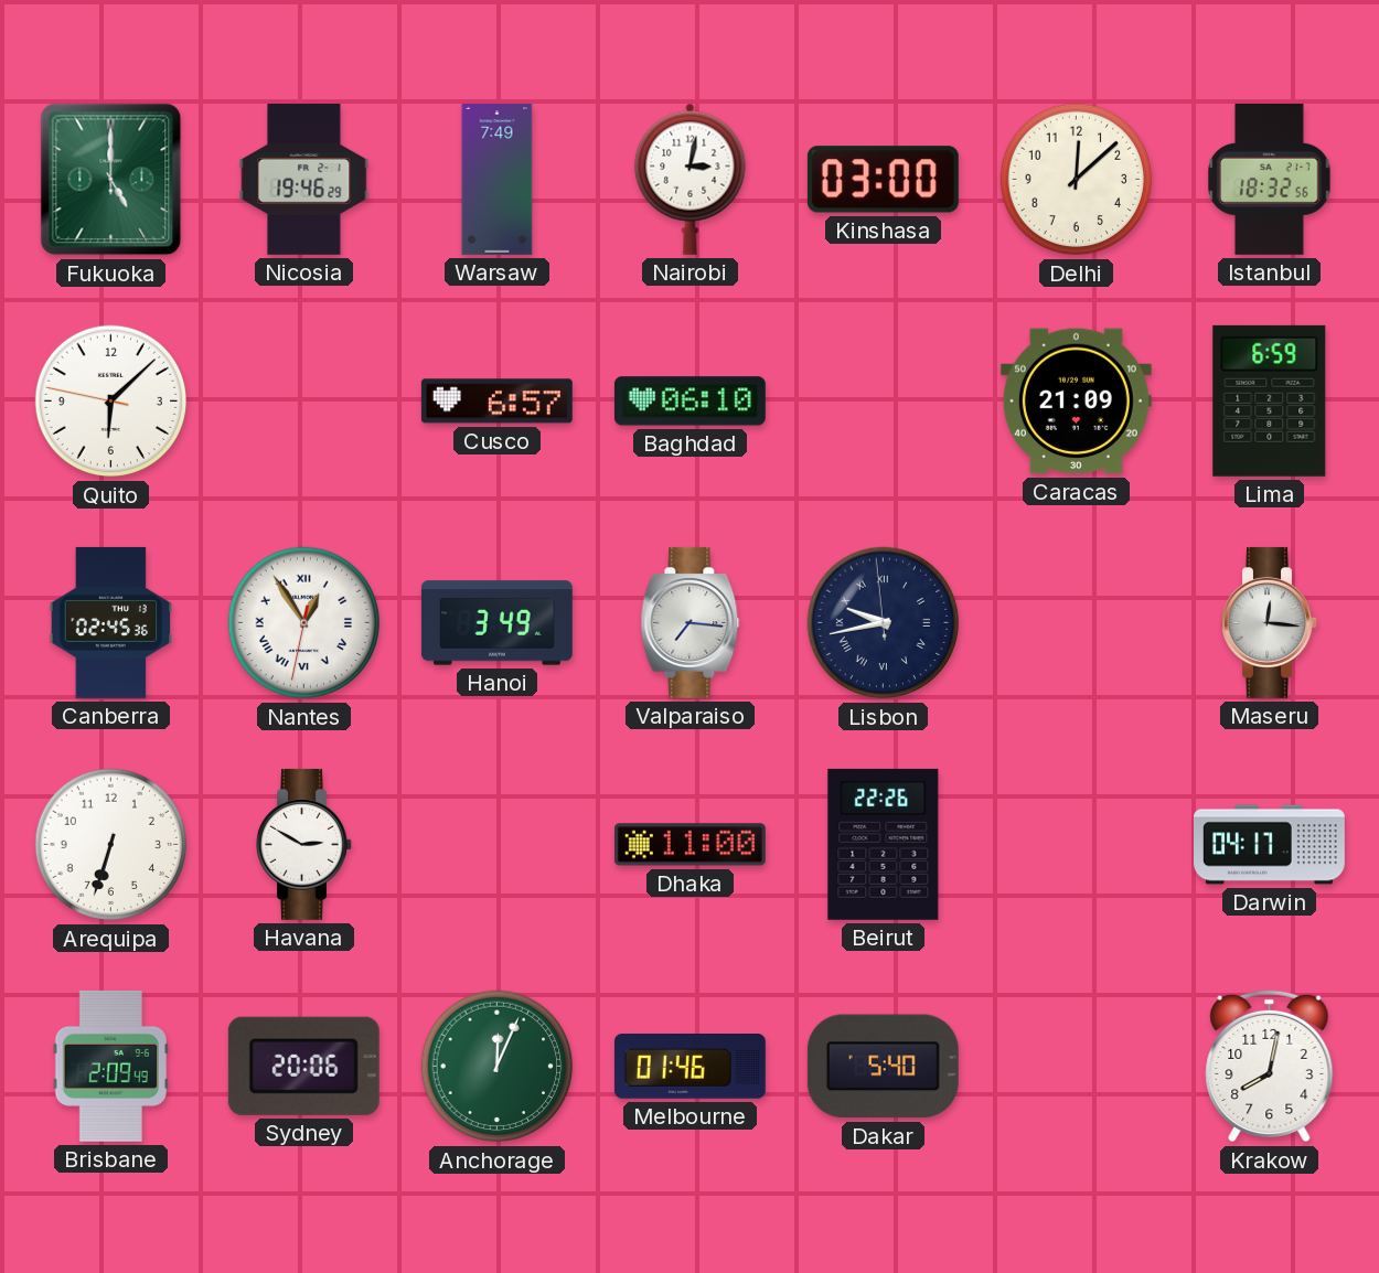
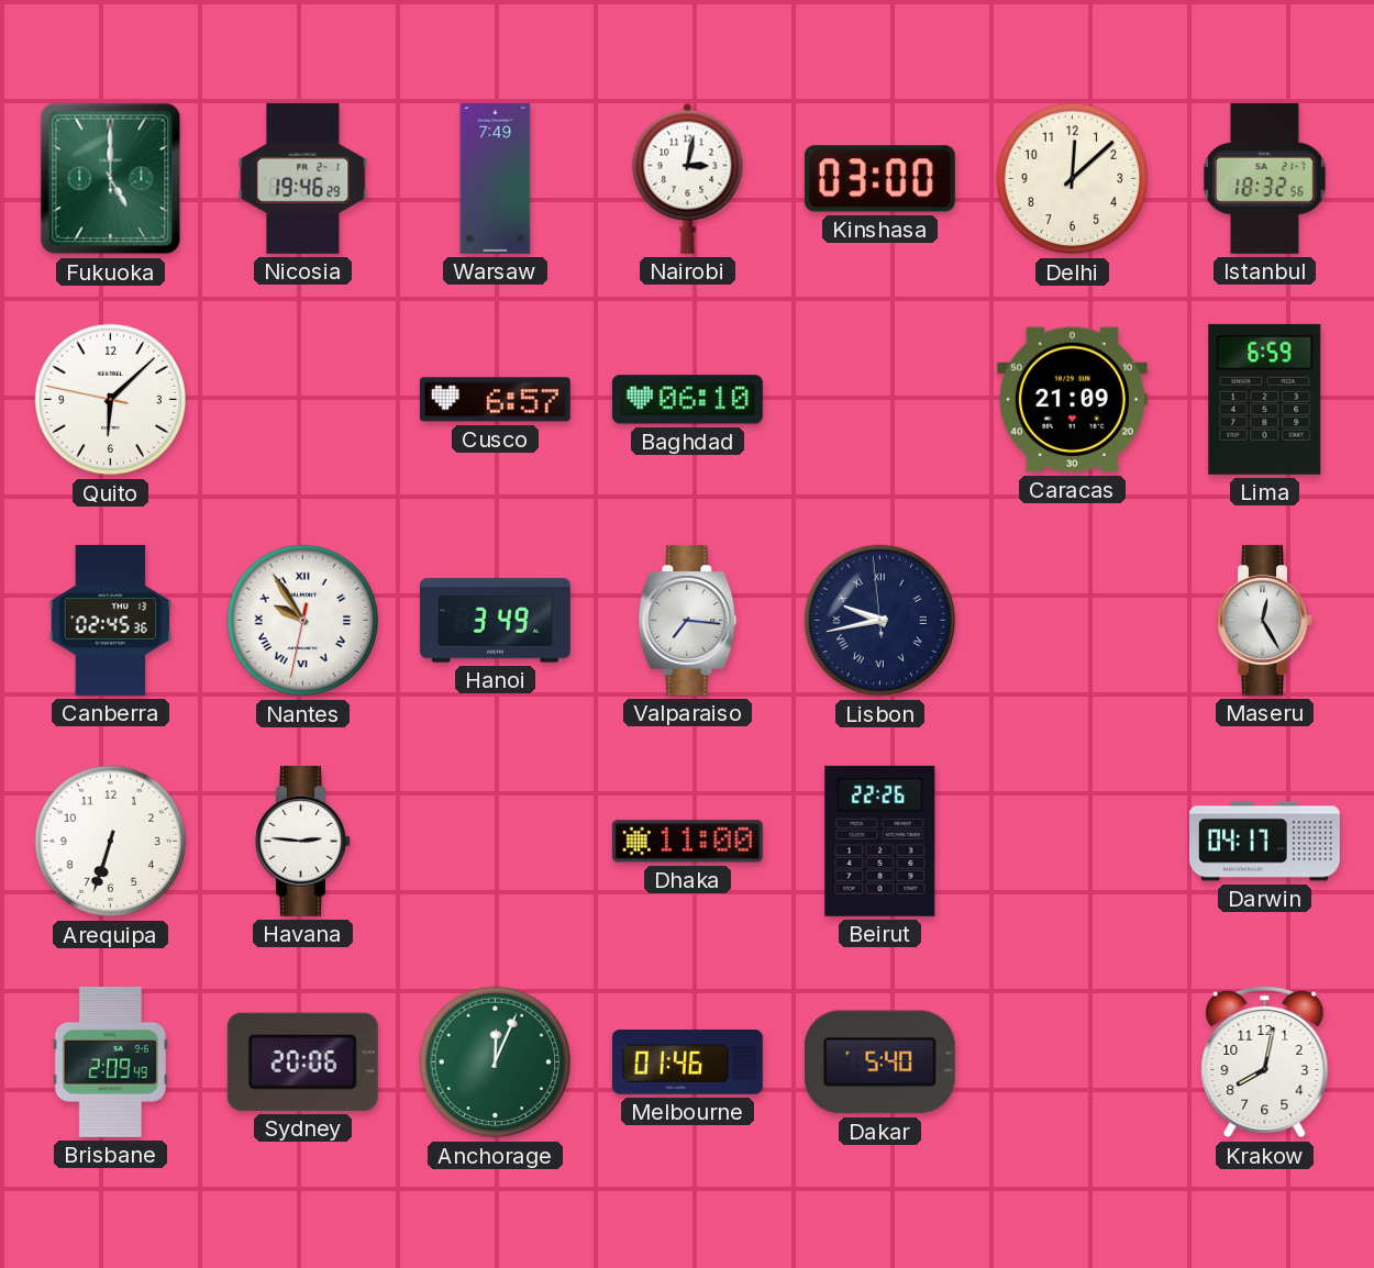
Nantes: 12:54 -> 9:54 (303, 621)
Maseru: 12:16 -> 12:25 (1265, 620)
Havana: 2:50 -> 2:46 (303, 841)
